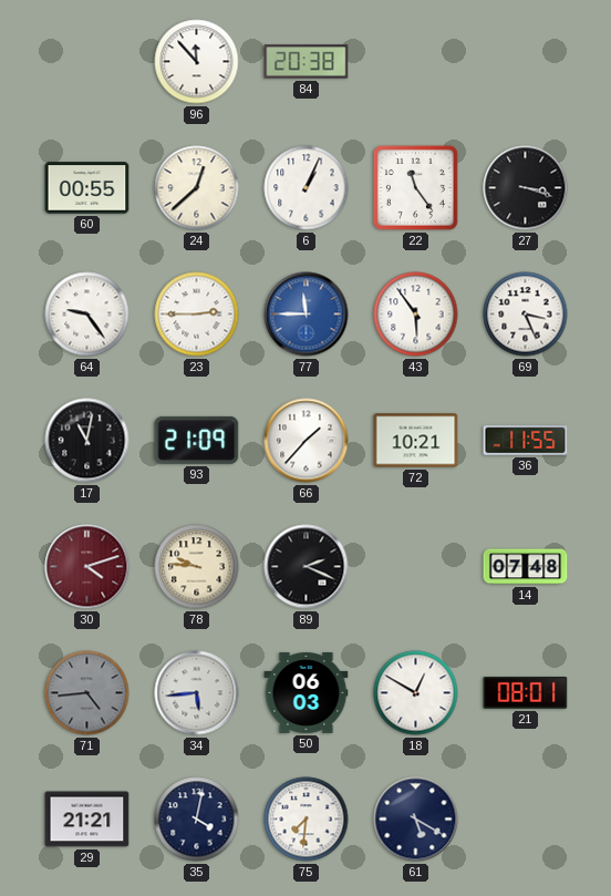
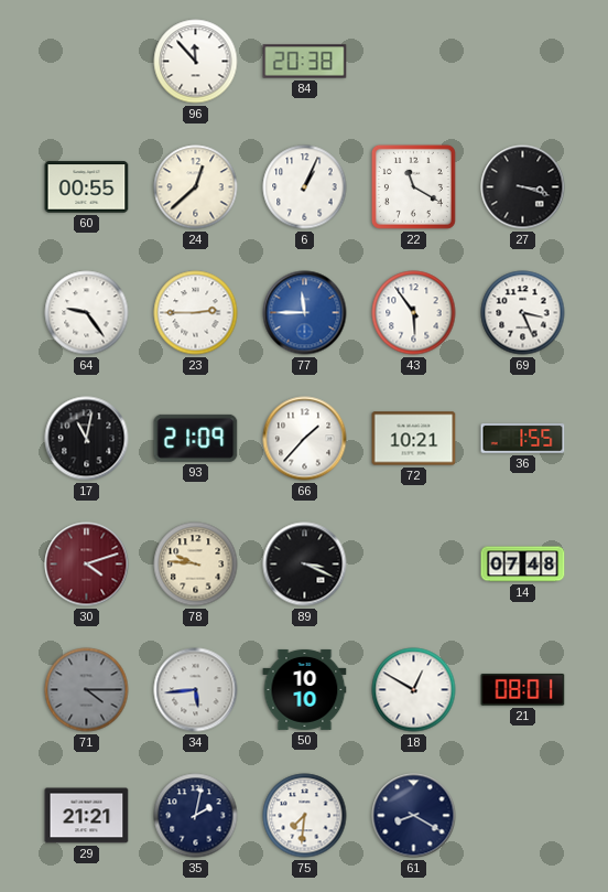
22: 11:24 -> 11:20 (413, 186)
36: 11:55 -> 1:55 (523, 439)
89: 2:19 -> 3:19 (305, 565)
71: 4:44 -> 4:15 (87, 690)
50: 06:03 -> 10:10 (305, 689)
35: 4:02 -> 2:02 (196, 816)
61: 5:20 -> 8:20 (414, 816)
